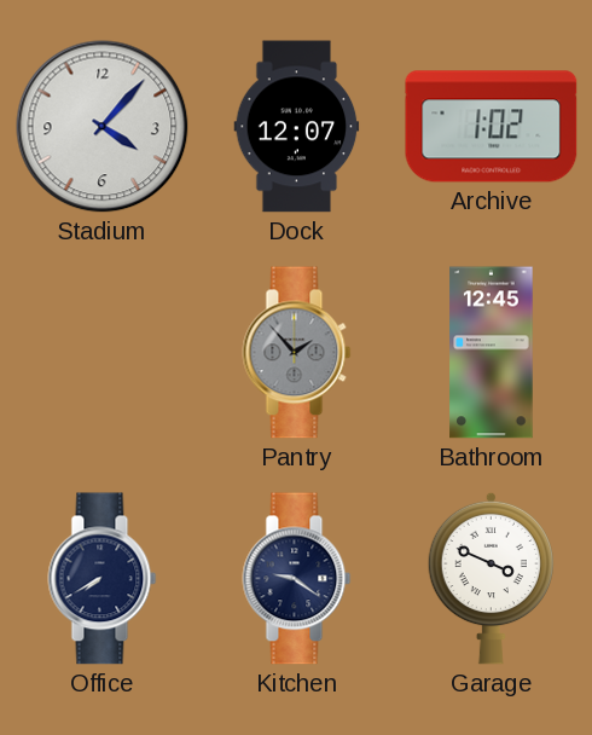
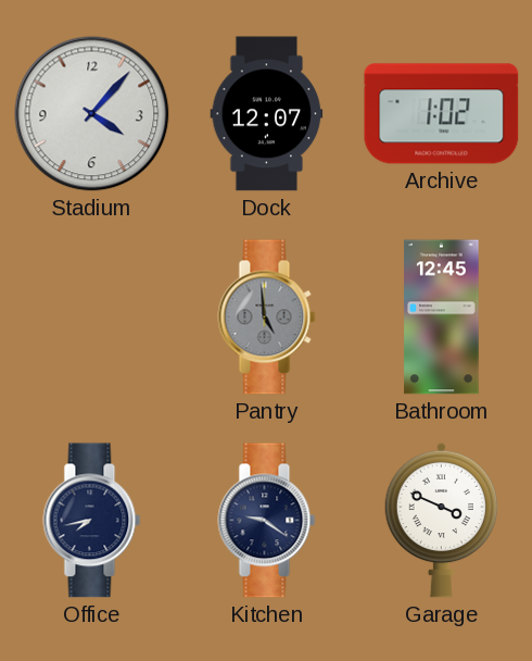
Pantry: 1:53 -> 4:59 (267, 317)
Office: 7:40 -> 7:43 (92, 521)
